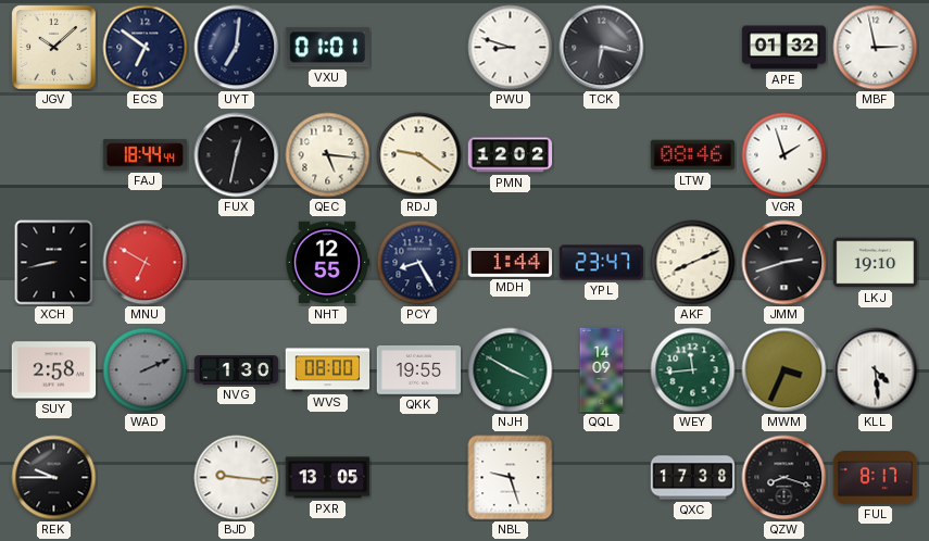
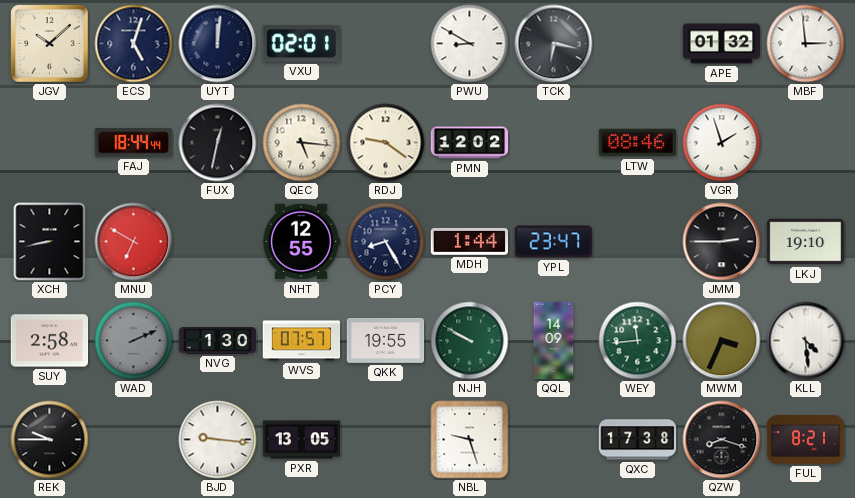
ECS: 6:51 -> 5:03 (134, 44)
UYT: 7:01 -> 12:01 (218, 44)
VXU: 01:01 -> 02:01 (301, 44)
PWU: 8:48 -> 8:50 (470, 44)
MBF: 2:58 -> 2:59 (806, 44)
AKF: 8:11 -> none (693, 263)
JMM: 2:42 -> 2:45 (722, 242)
WVS: 08:00 -> 07:57 (302, 341)
NJH: 3:50 -> 9:50 (470, 341)
FUL: 8:17 -> 8:21 (806, 439)
